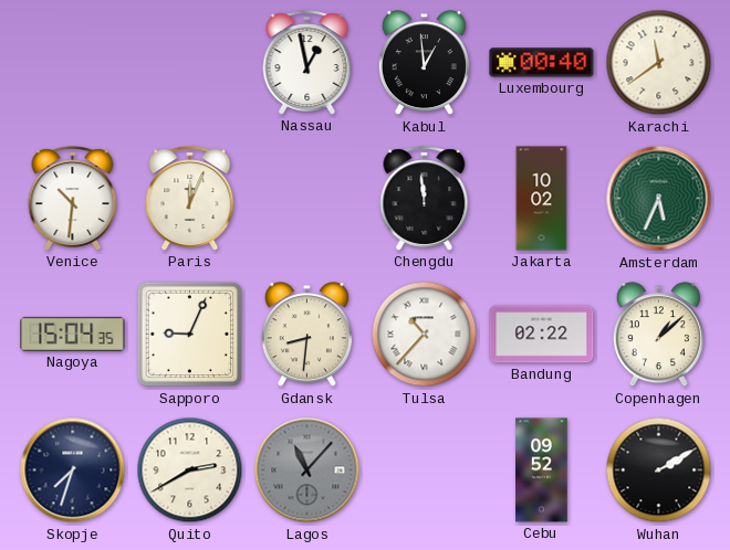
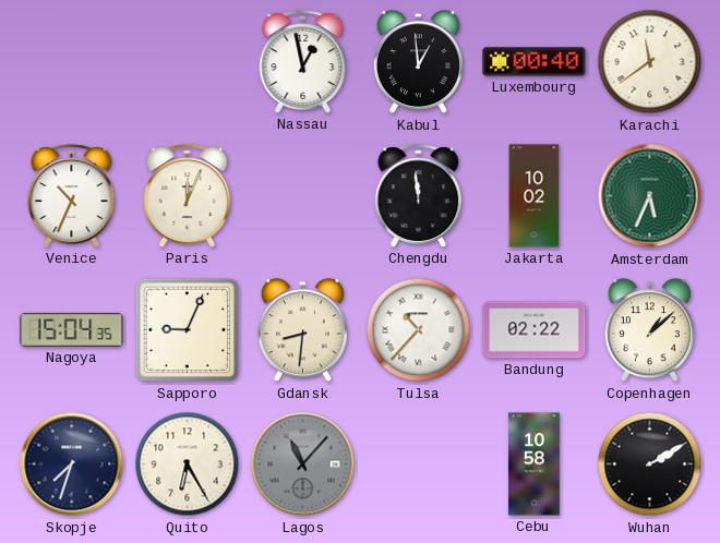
Venice: 10:31 -> 10:34 (72, 196)
Quito: 2:40 -> 6:25 (188, 464)
Cebu: 09:52 -> 10:58 (535, 464)
